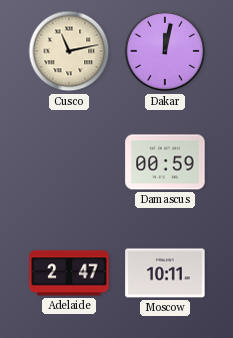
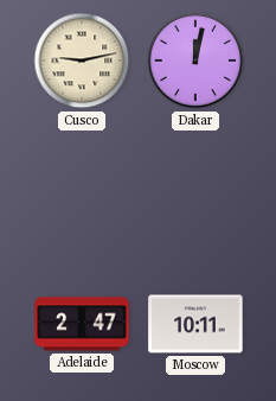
Cusco: 11:13 -> 9:13 (82, 61)
Damascus: 00:59 -> none (165, 162)
